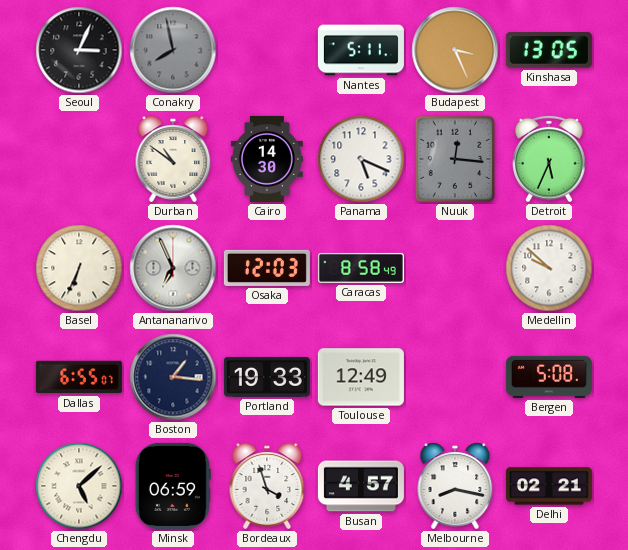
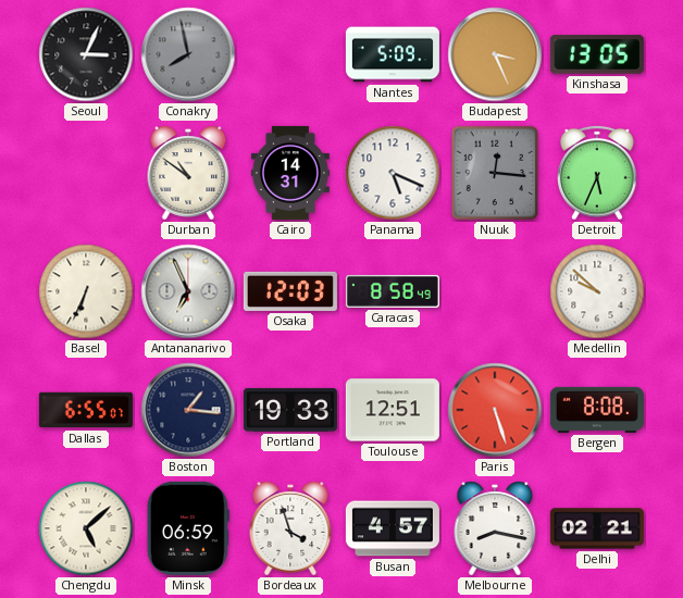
Nantes: 5:11 -> 5:09 (393, 54)
Cairo: 14:30 -> 14:31 (290, 173)
Toulouse: 12:49 -> 12:51 (393, 410)
Paris: none -> 5:27 (495, 410)
Bergen: 5:08 -> 8:08 (597, 410)
